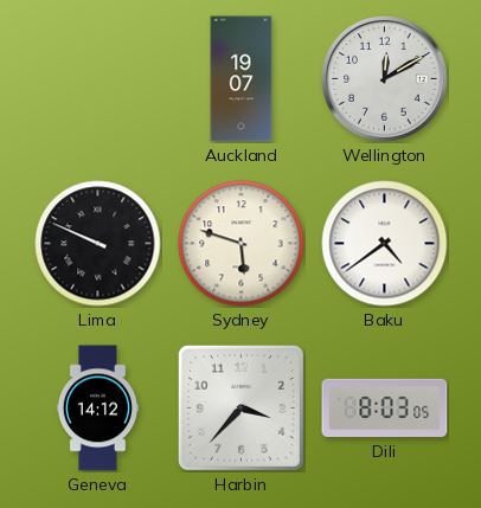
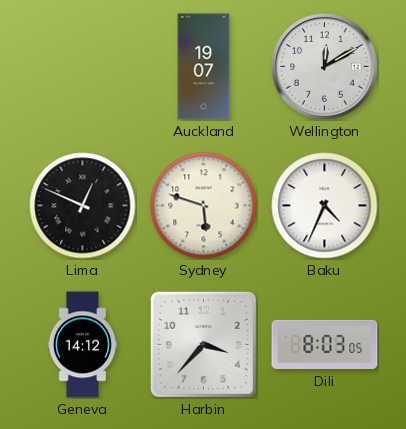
Lima: 9:49 -> 12:49 (83, 206)
Baku: 4:39 -> 4:34 (325, 206)
